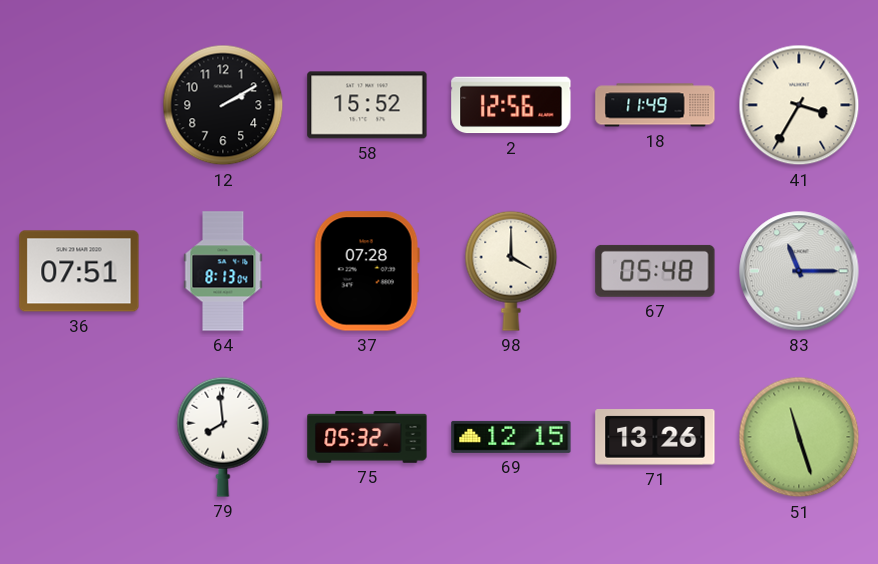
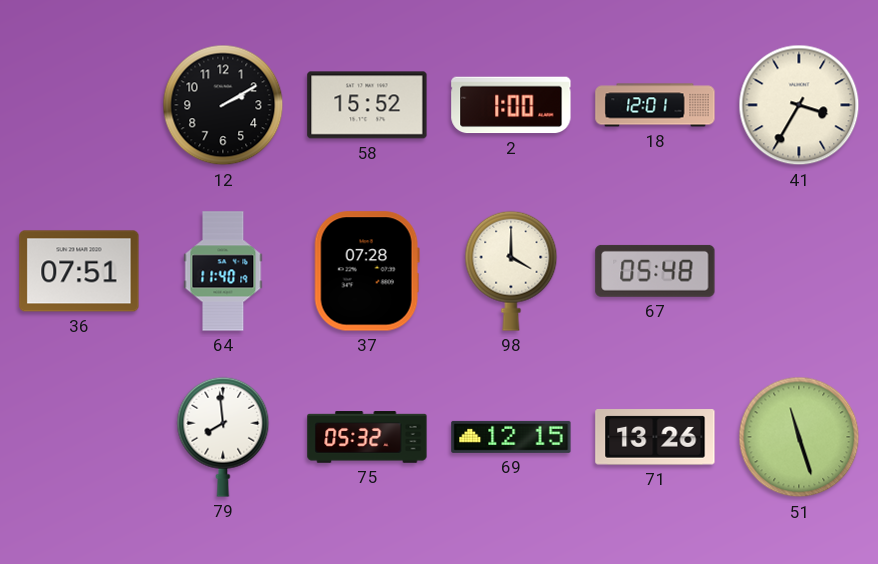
2: 12:56 -> 1:00 (511, 105)
18: 11:49 -> 12:01 (655, 105)
64: 8:13 -> 11:40 (223, 271)
83: 11:15 -> none (799, 271)
